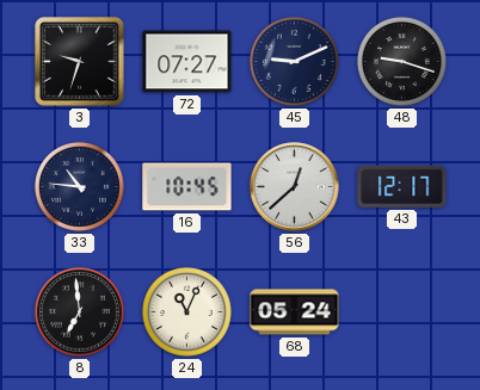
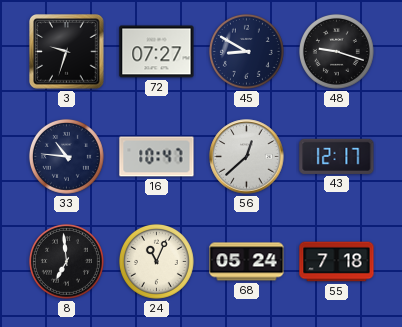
45: 9:11 -> 8:50 (246, 51)
16: 10:45 -> 10:47 (157, 157)
55: none -> 7:18 (337, 262)
